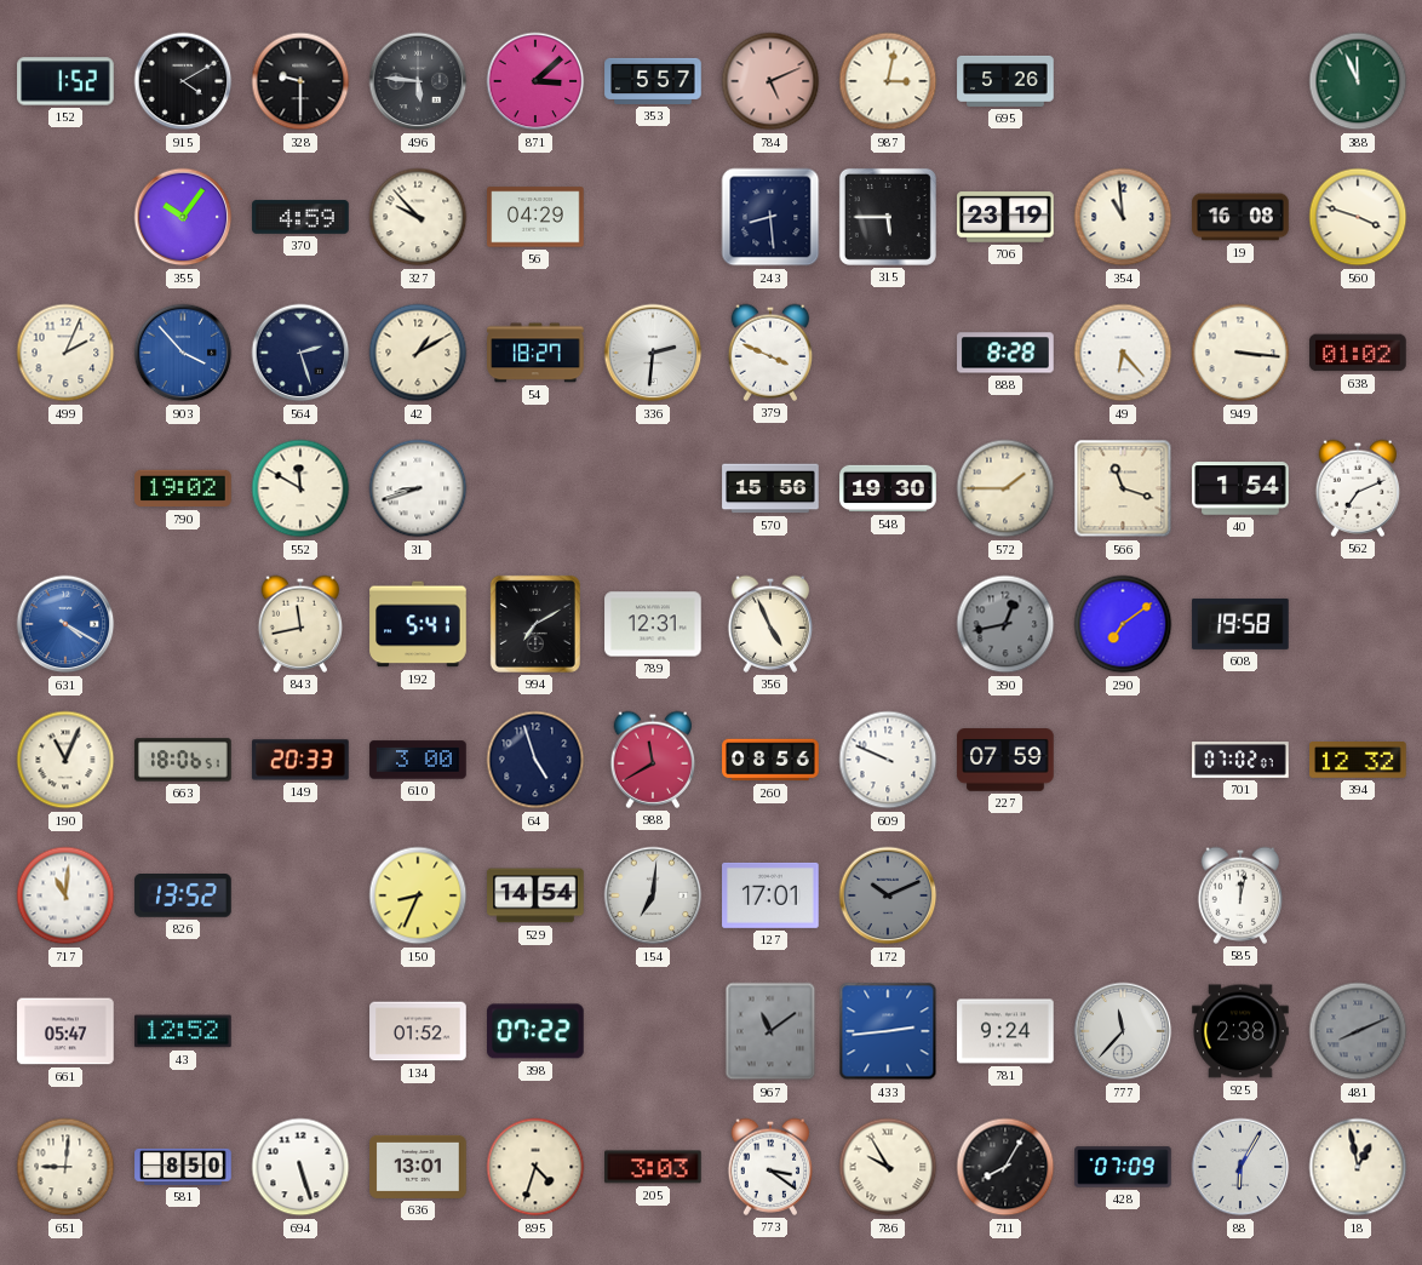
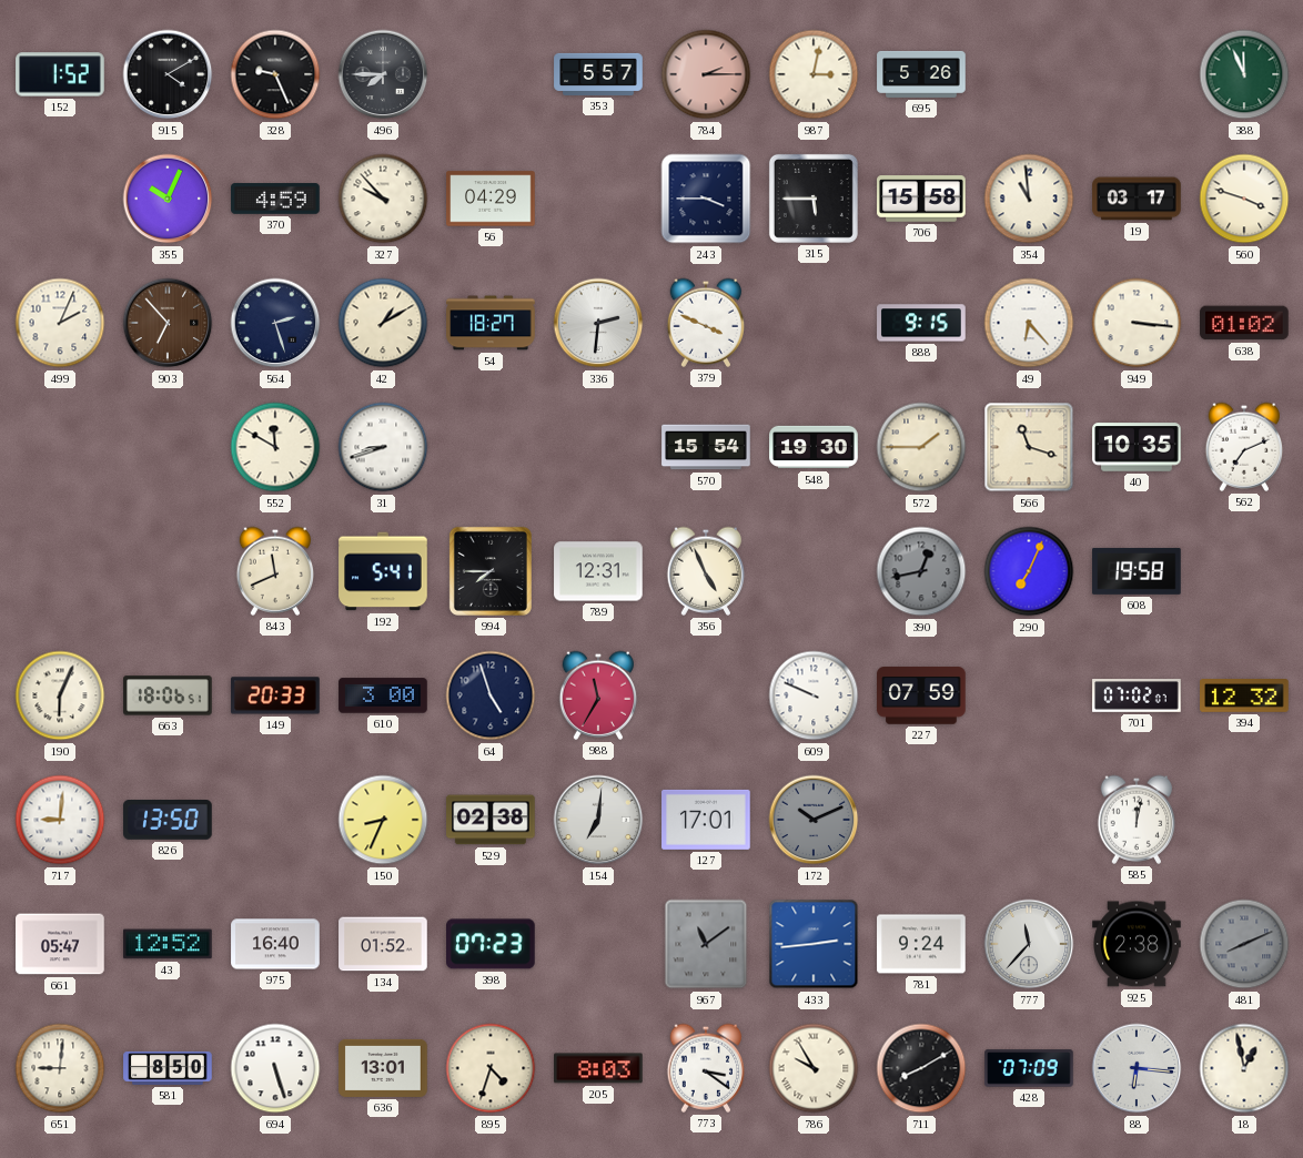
328: 9:30 -> 9:26 (275, 74)
496: 5:46 -> 7:45 (383, 74)
871: 3:08 -> none (535, 81)
784: 5:11 -> 2:15 (706, 74)
355: 10:06 -> 10:04 (168, 199)
243: 8:29 -> 3:45 (706, 199)
706: 23:19 -> 15:58 (921, 199)
19: 16:08 -> 03:17 (1137, 199)
903: 3:53 -> 6:53 (168, 323)
903 dial: blue -> brown (168, 323)
888: 8:28 -> 9:15 (921, 323)
790: 19:02 -> none (183, 488)
570: 15:56 -> 15:54 (706, 447)
40: 1:54 -> 10:35 (1137, 447)
631: 4:20 -> none (65, 624)
843: 11:43 -> 11:41 (275, 571)
994: 7:10 -> 7:45 (491, 571)
290: 7:09 -> 7:04 (1029, 571)
190: 11:04 -> 6:04 (60, 695)
988: 11:40 -> 11:35 (598, 695)
260: 08:56 -> none (770, 760)
717: 11:01 -> 9:01 (60, 820)
826: 13:52 -> 13:50 (168, 820)
529: 14:54 -> 02:38 (491, 820)
975: none -> 16:40 (275, 944)
398: 07:22 -> 07:23 (492, 944)
205: 3:03 -> 8:03 (598, 1068)
711: 8:05 -> 8:10 (921, 1068)
88: 6:05 -> 6:16 (1137, 1068)
